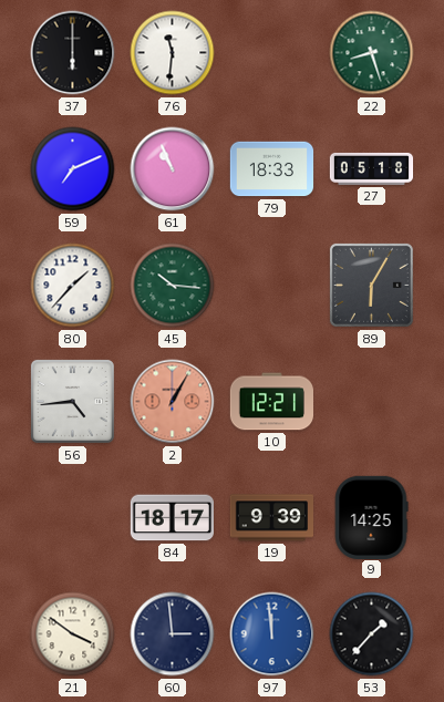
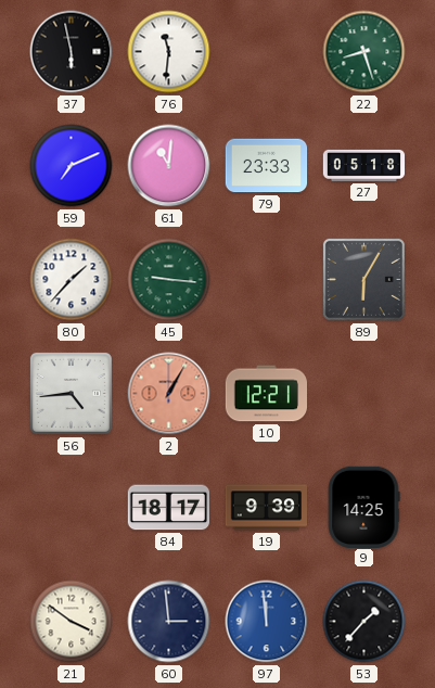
37: 6:00 -> 5:58 (72, 52)
61: 10:56 -> 11:01 (169, 166)
79: 18:33 -> 23:33 (267, 166)
45: 10:16 -> 9:16 (169, 280)
